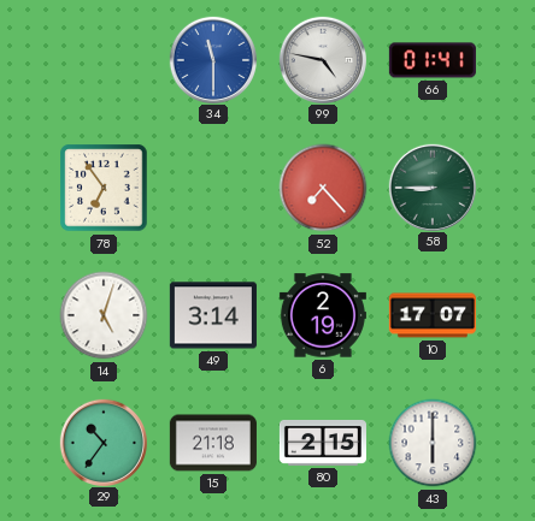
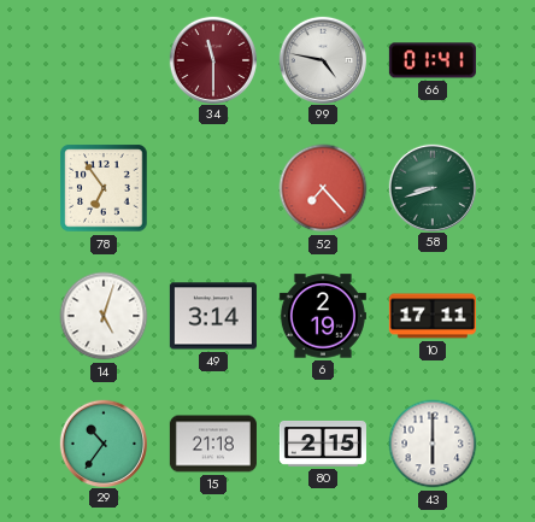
34 dial: blue -> burgundy (212, 59)
58: 8:45 -> 8:42 (431, 187)
10: 17:07 -> 17:11 (433, 316)
